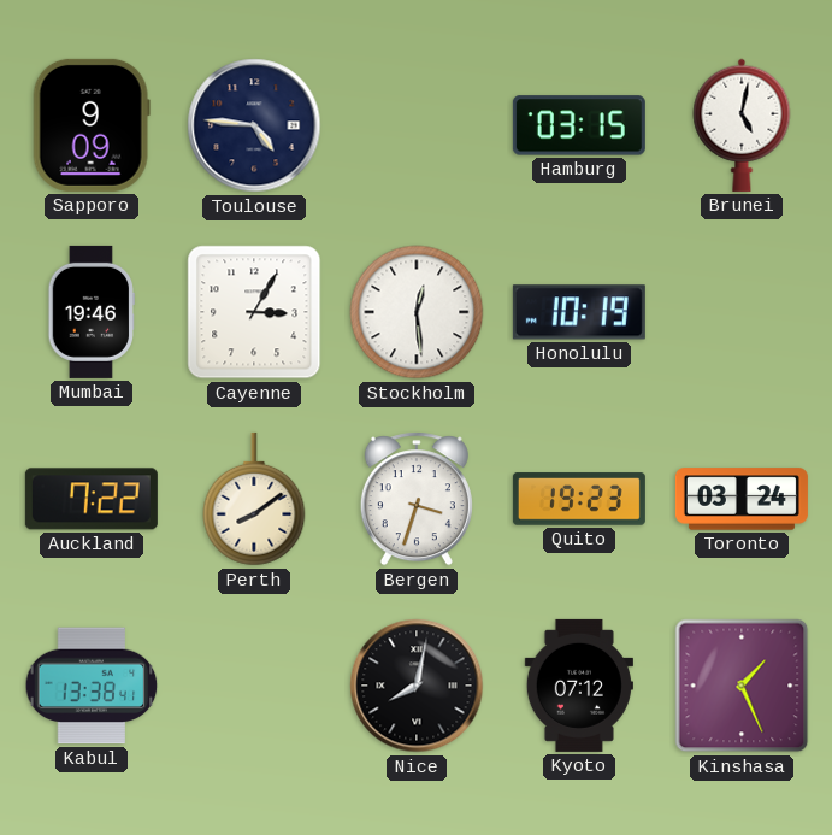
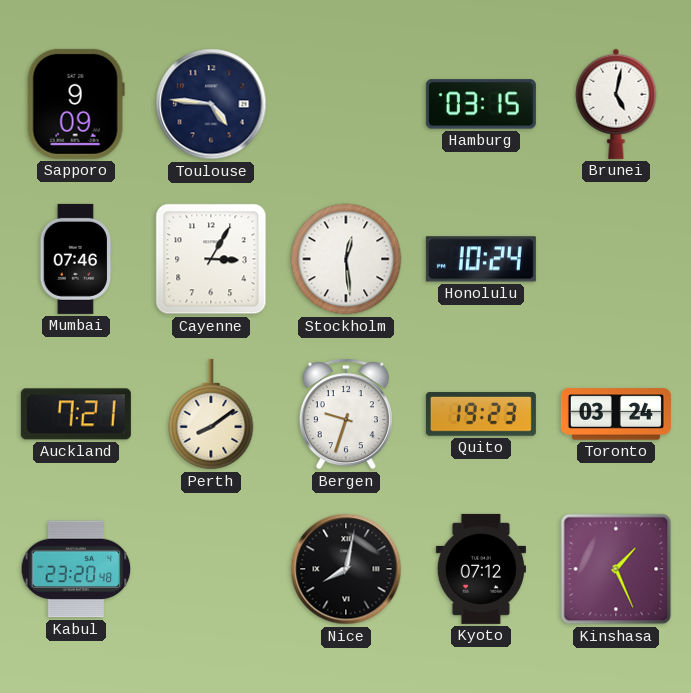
Mumbai: 19:46 -> 07:46 (75, 259)
Honolulu: 10:19 -> 10:24 (481, 259)
Auckland: 7:22 -> 7:21 (76, 414)
Bergen: 3:33 -> 9:33 (346, 414)
Kabul: 13:38 -> 23:20 (76, 569)
